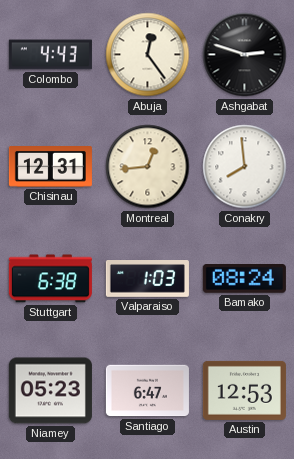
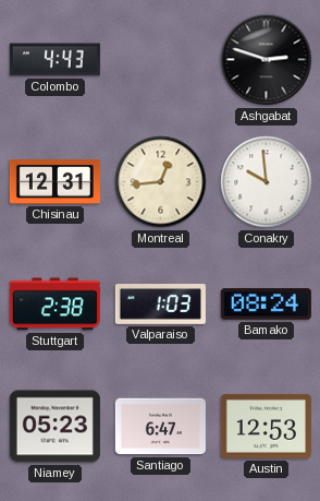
Abuja: 12:24 -> none (148, 55)
Conakry: 7:59 -> 9:59 (267, 182)
Stuttgart: 6:38 -> 2:38 (54, 305)
